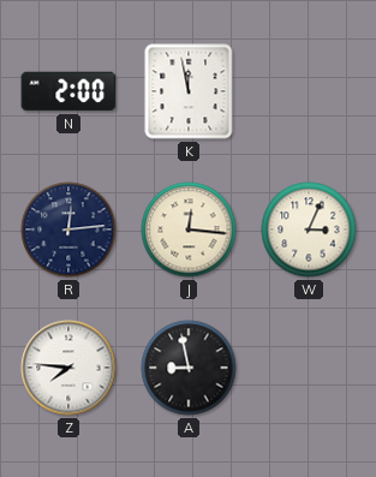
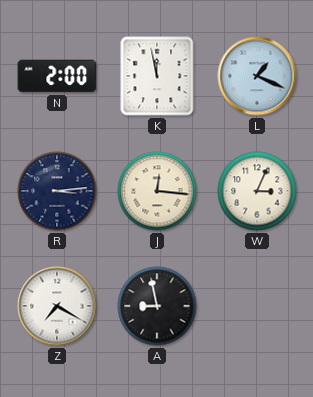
L: none -> 1:19 (257, 76)
R: 12:14 -> 3:14 (57, 191)
Z: 7:46 -> 7:20 (57, 306)
